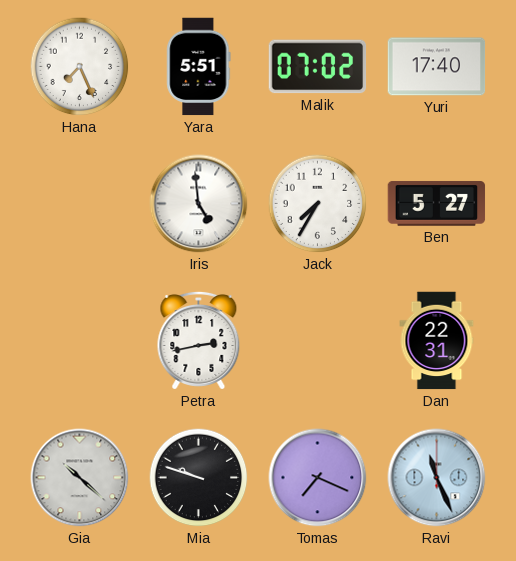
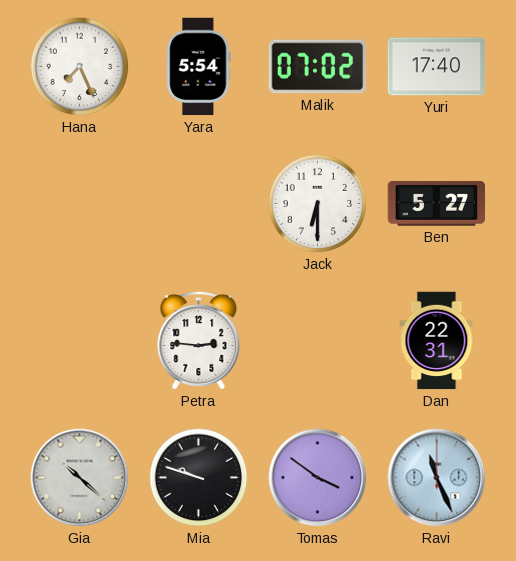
Yara: 5:51 -> 5:54 (199, 67)
Iris: 4:59 -> none (199, 204)
Jack: 7:35 -> 6:30 (318, 204)
Petra: 2:43 -> 2:46 (199, 340)
Tomas: 7:19 -> 3:51 (318, 478)
